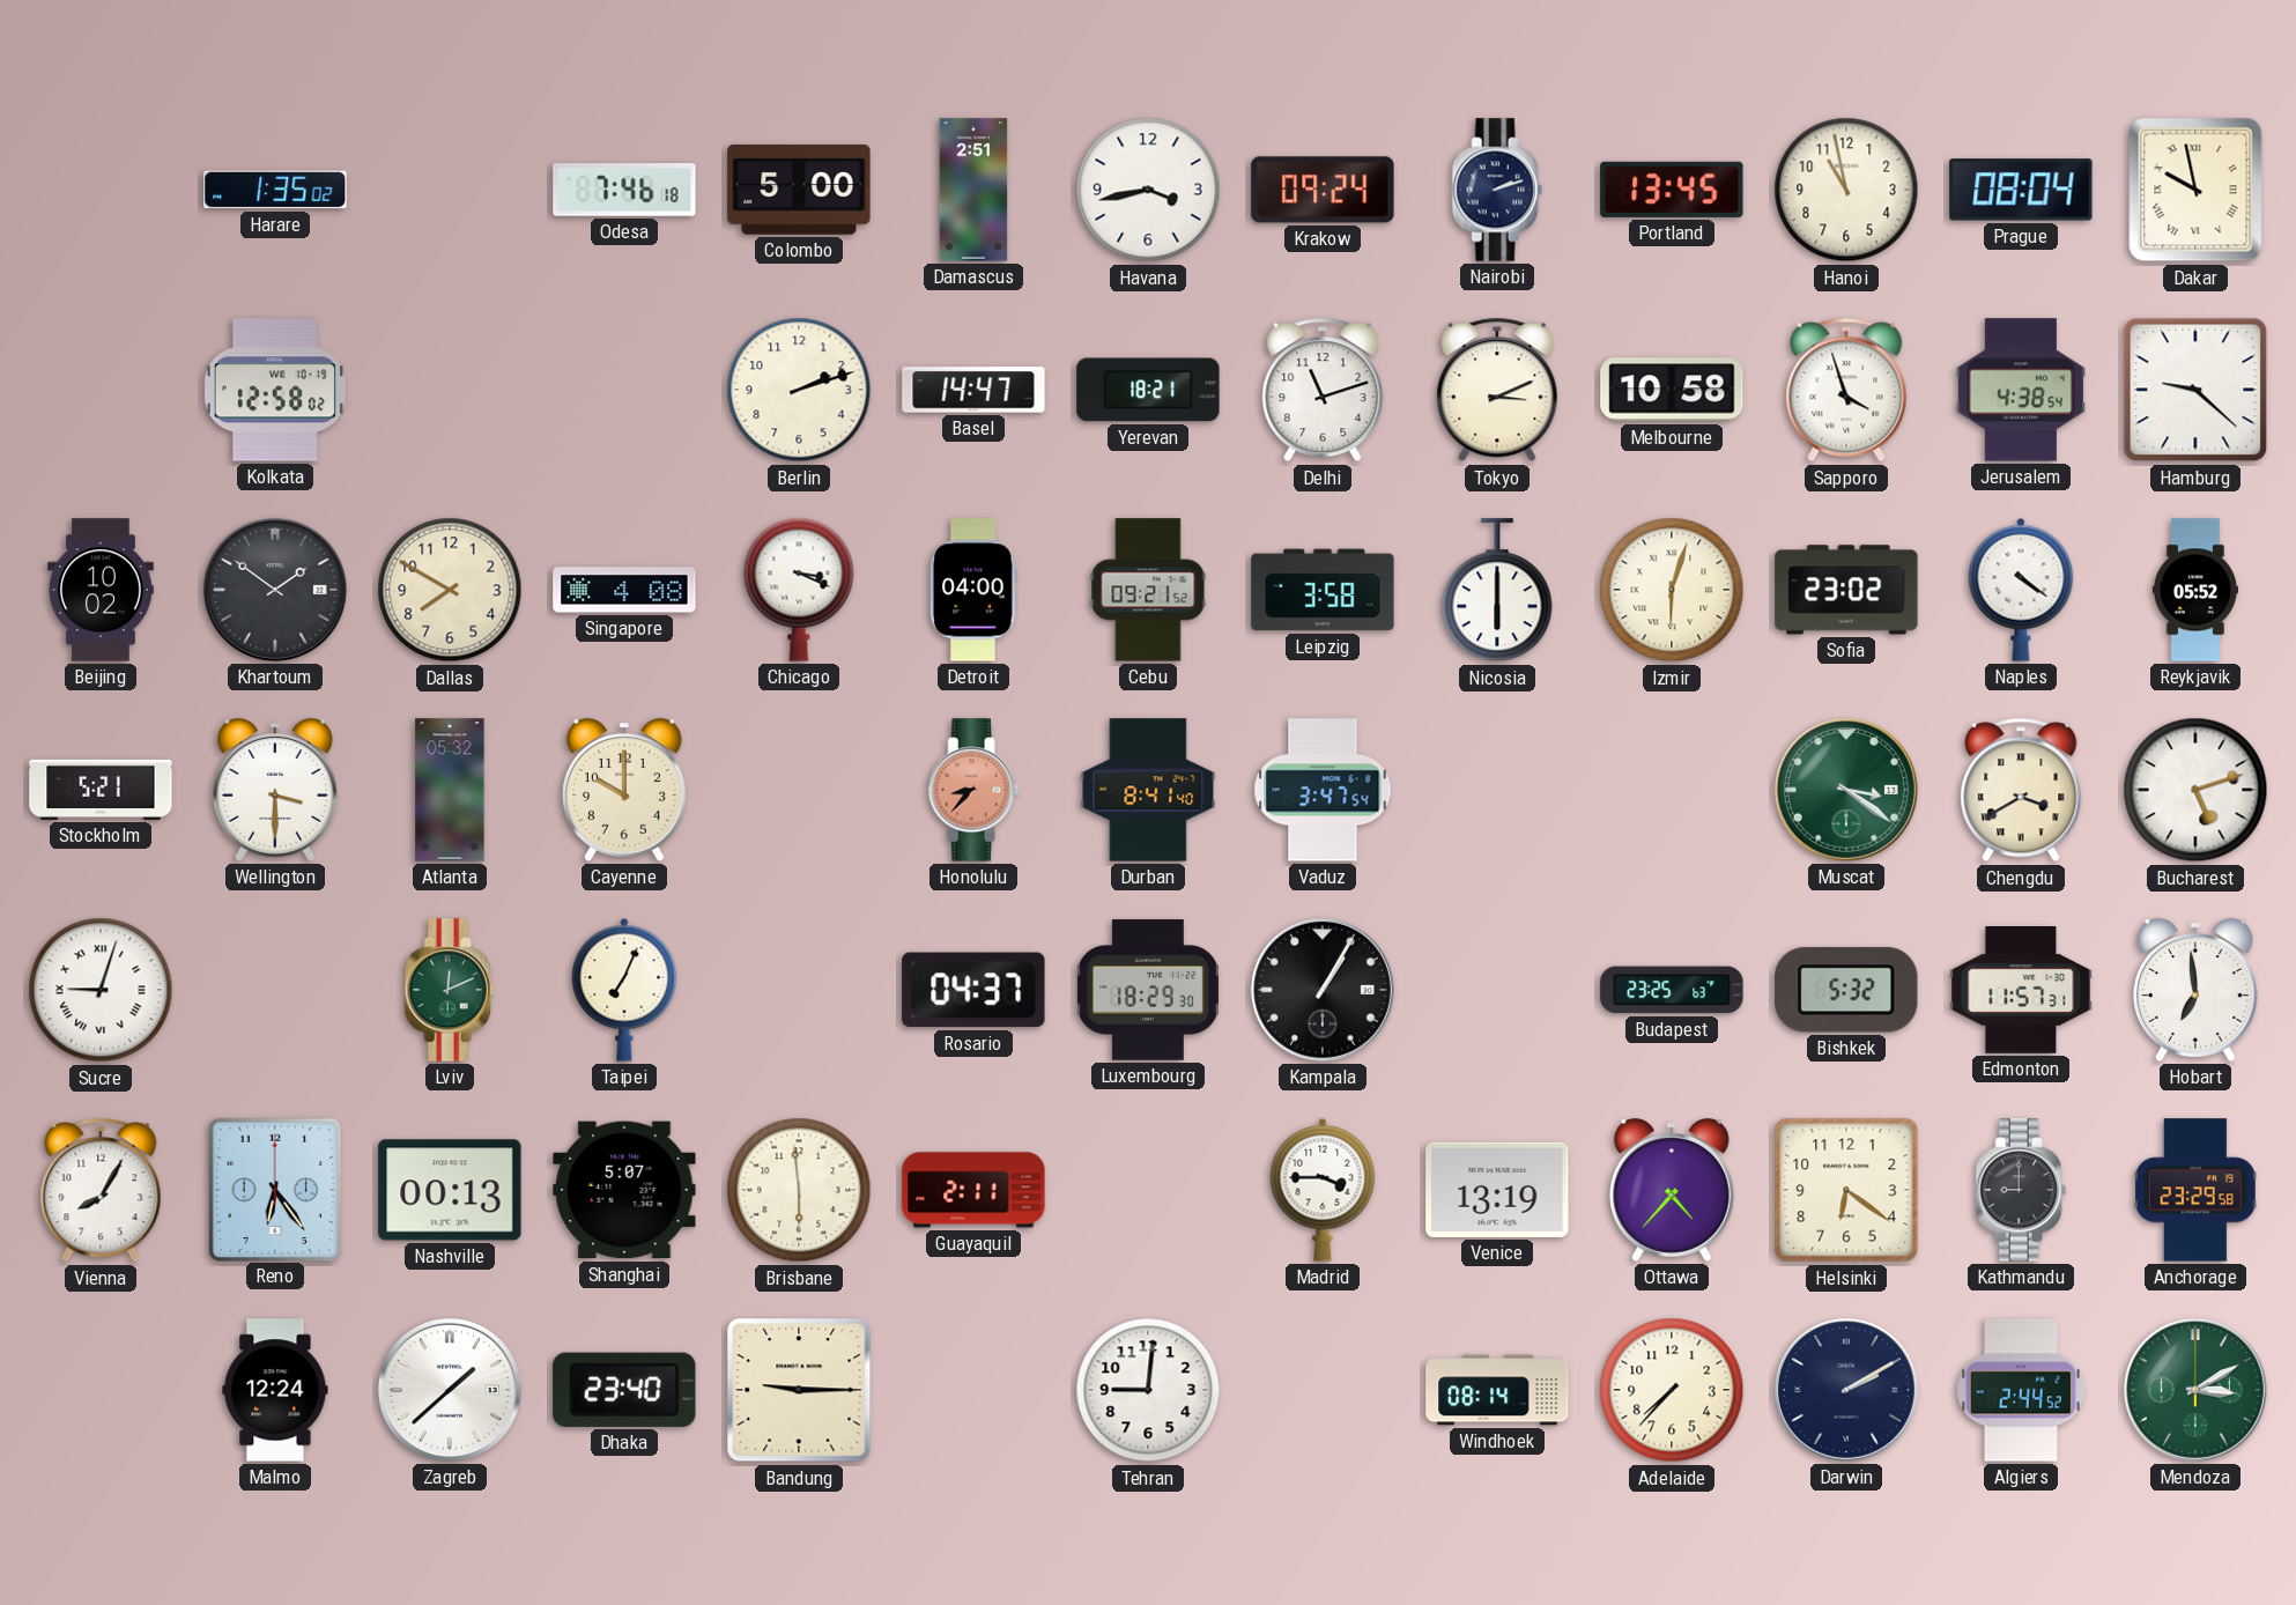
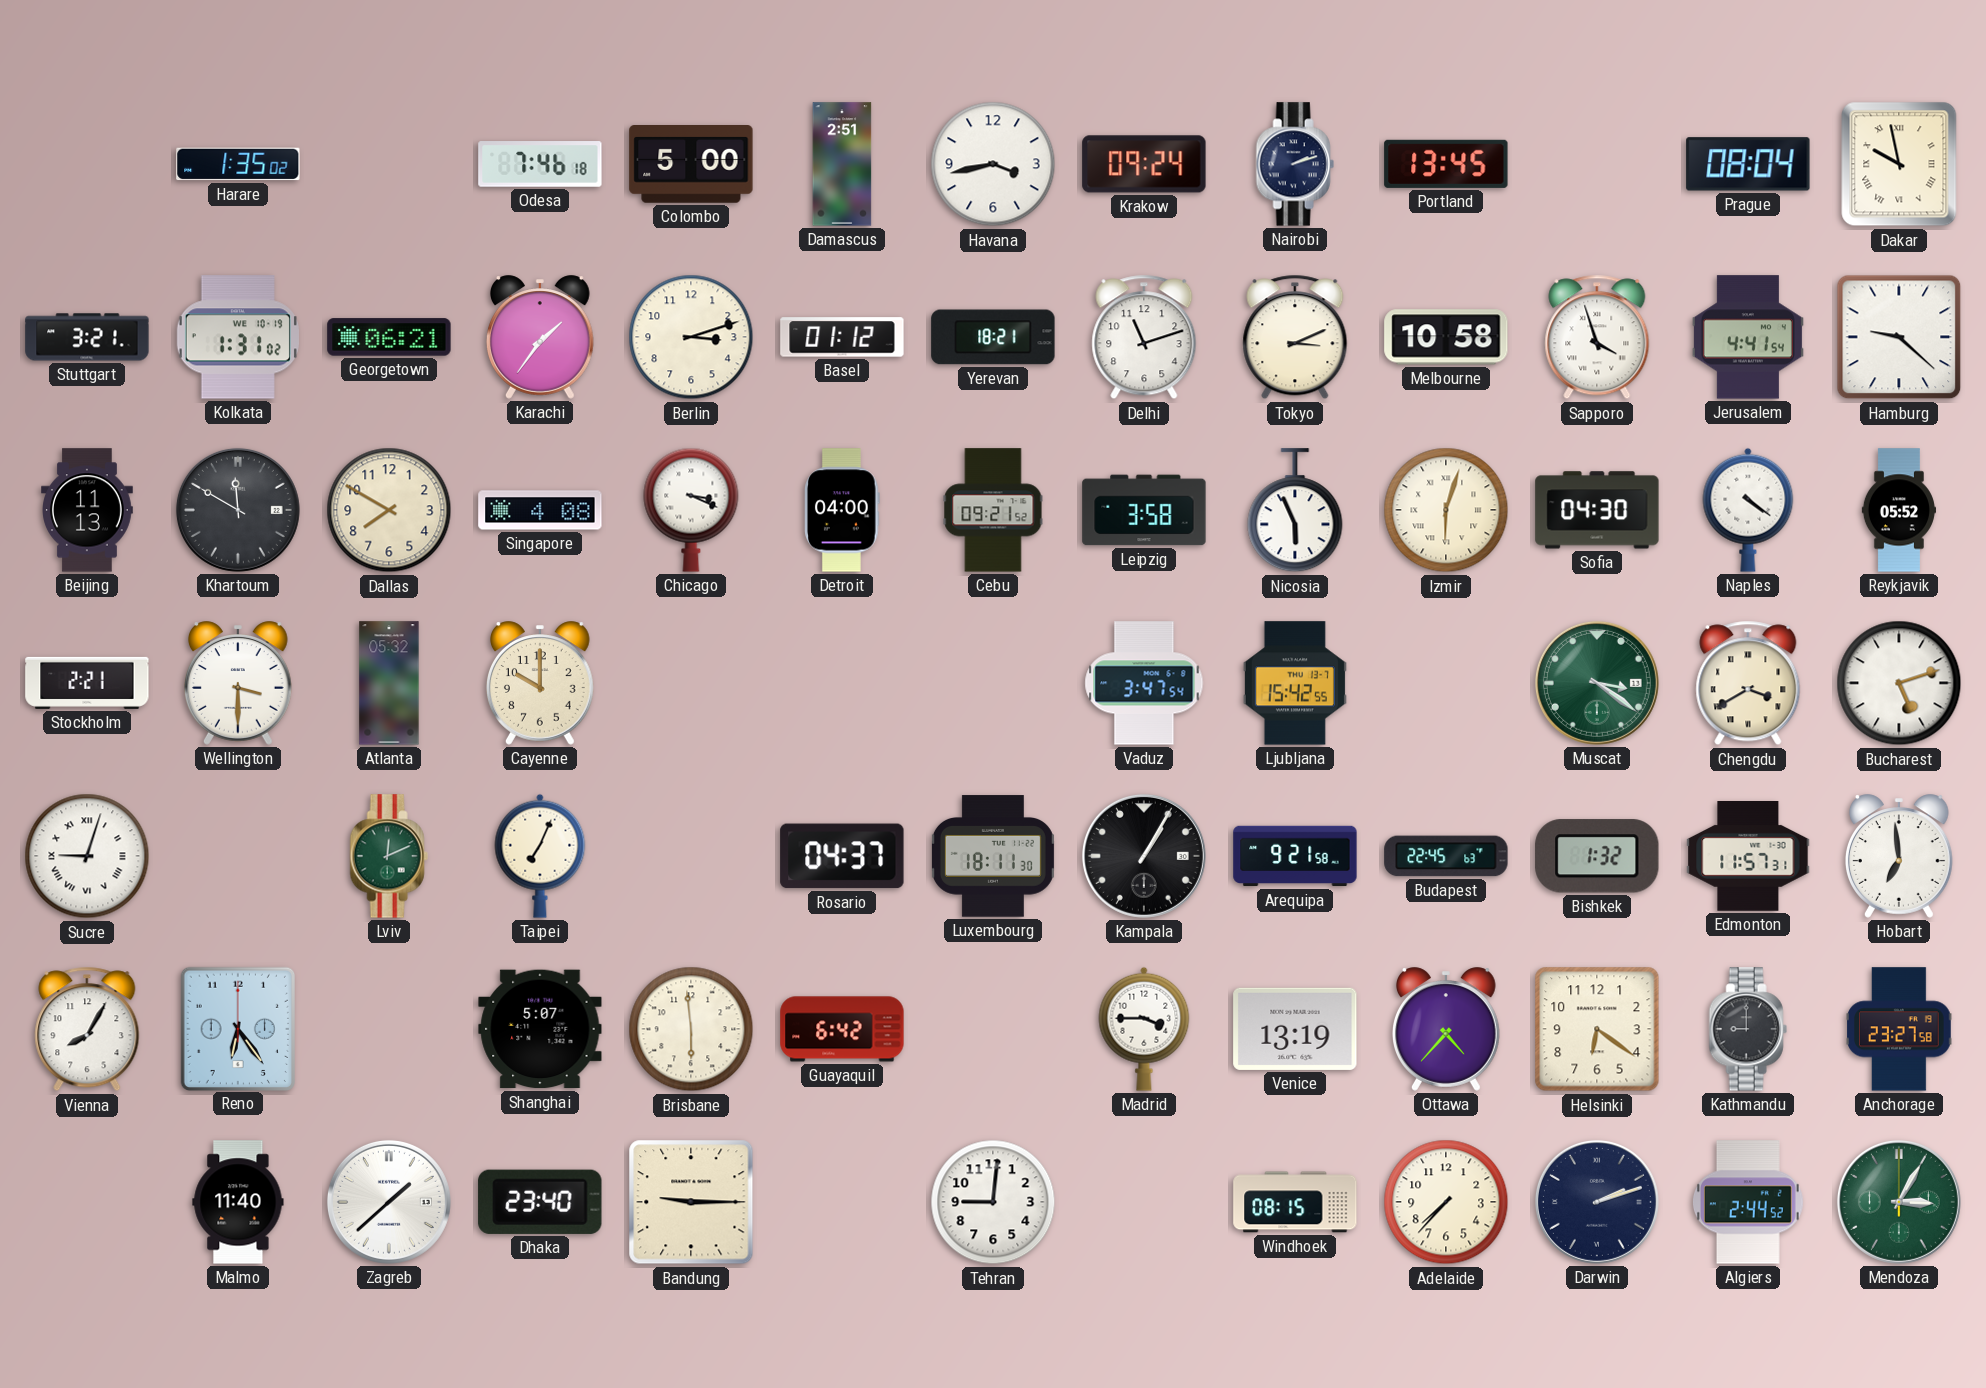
Hanoi: 10:58 -> none (1846, 190)
Stuttgart: none -> 3:21 (87, 337)
Kolkata: 12:58 -> 1:31 (238, 337)
Georgetown: none -> 06:21 (389, 337)
Karachi: none -> 1:36 (540, 337)
Berlin: 2:12 -> 3:12 (691, 337)
Basel: 14:47 -> 01:12 (842, 337)
Jerusalem: 4:38 -> 4:41 (1748, 337)
Beijing: 10:02 -> 11:13 (88, 510)
Khartoum: 1:51 -> 11:50 (238, 510)
Nicosia: 6:00 -> 5:56 (1295, 511)
Sofia: 23:02 -> 04:30 (1597, 510)
Stockholm: 5:21 -> 2:21 (87, 683)
Honolulu: 8:37 -> none (973, 790)
Durban: 8:41 -> none (1148, 790)
Ljubljana: none -> 15:42 (1295, 683)
Luxembourg: 18:29 -> 18:11 (993, 856)
Arequipa: none -> 9:21 (1295, 856)
Budapest: 23:25 -> 22:45 (1446, 856)
Bishkek: 5:32 -> 1:32 (1597, 856)
Nashville: 00:13 -> none (450, 1190)
Guayaquil: 2:11 -> 6:42 (842, 1029)
Anchorage: 23:29 -> 23:27 (1899, 1029)
Malmo: 12:24 -> 11:40 (238, 1202)
Windhoek: 08:14 -> 08:15 (1295, 1202)
Darwin: 2:10 -> 2:12 (1597, 1202)
Mendoza: 3:10 -> 3:05 (1899, 1202)
